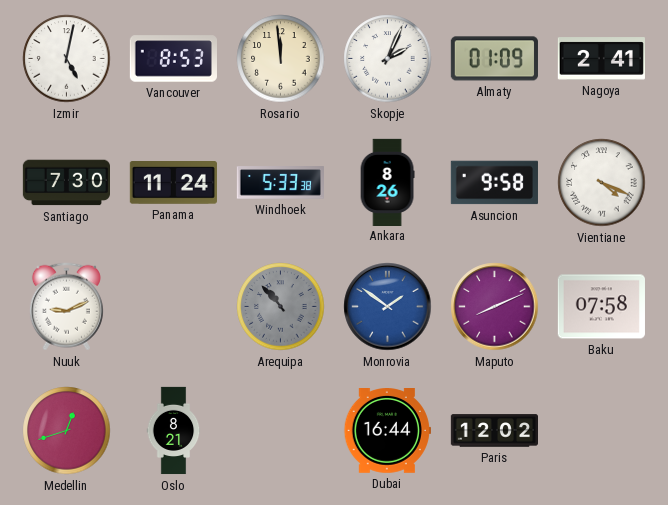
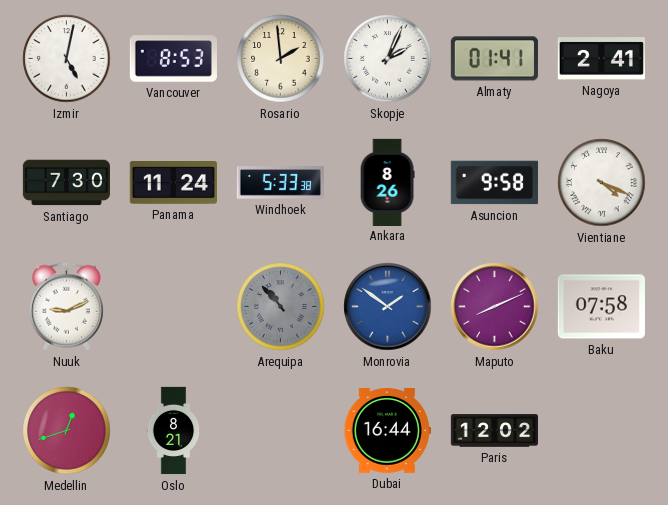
Rosario: 11:59 -> 1:59 (281, 59)
Almaty: 01:09 -> 01:41 (494, 59)
